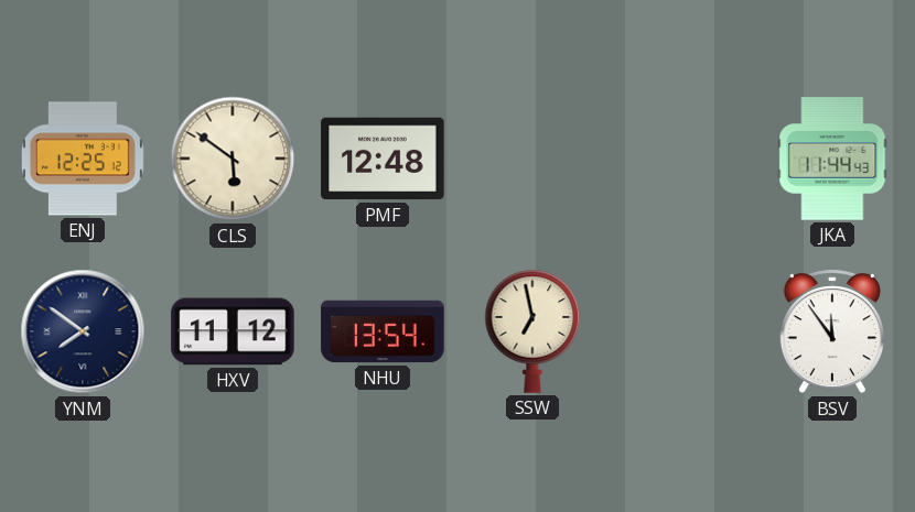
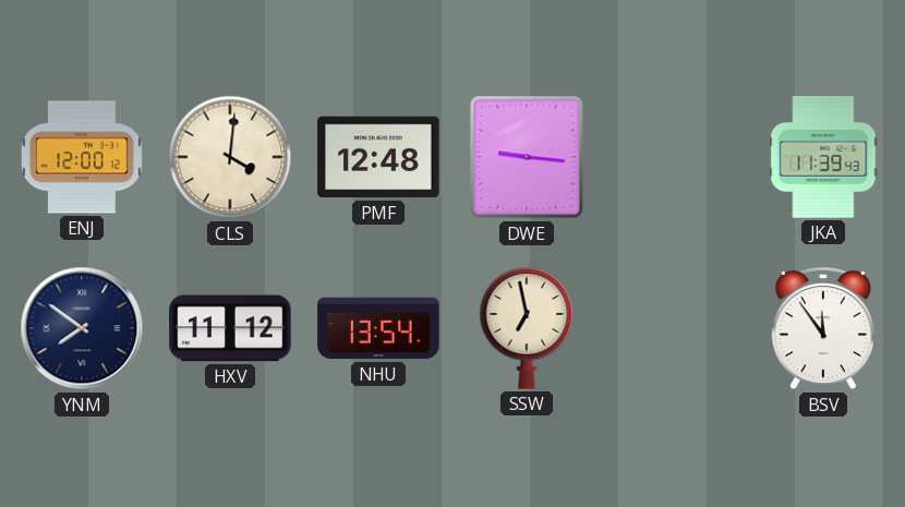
ENJ: 12:25 -> 12:00 (82, 157)
CLS: 5:51 -> 4:01 (230, 157)
DWE: none -> 9:16 (527, 157)
JKA: 11:44 -> 11:39 (823, 157)
